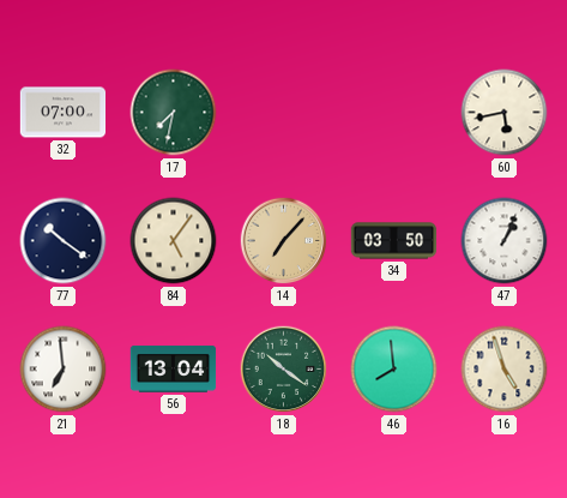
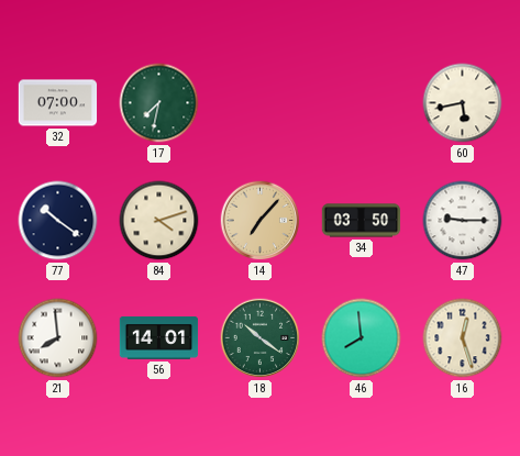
84: 5:06 -> 4:12 (159, 221)
47: 1:04 -> 9:15 (463, 221)
21: 6:59 -> 7:59 (58, 338)
56: 13:04 -> 14:01 (159, 337)
16: 4:57 -> 12:27 (463, 338)
